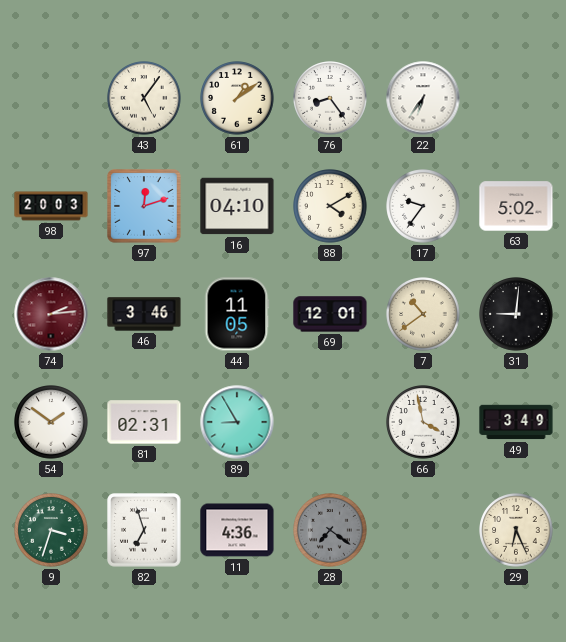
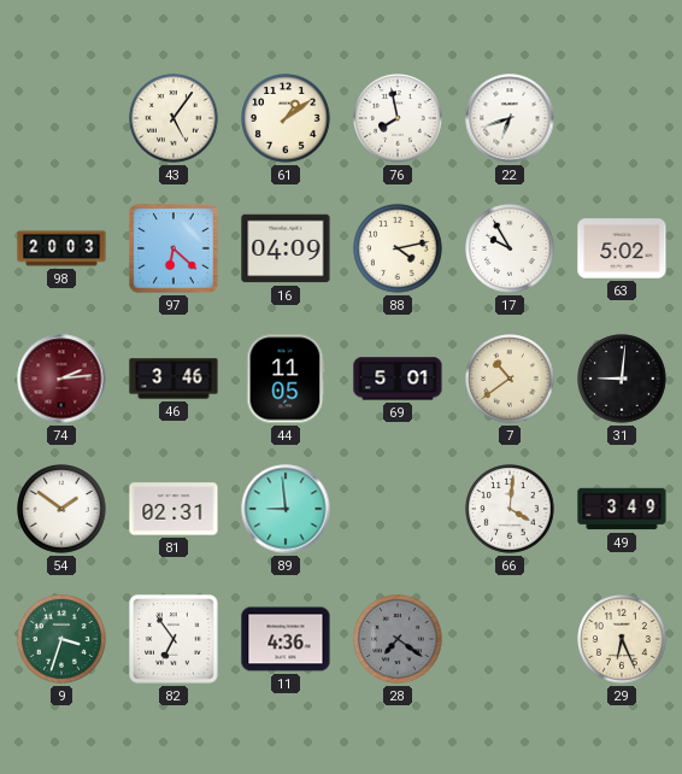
76: 8:24 -> 7:58 (398, 118)
22: 6:36 -> 6:42 (510, 118)
97: 12:12 -> 6:22 (174, 248)
16: 04:10 -> 04:09 (286, 248)
88: 4:10 -> 4:13 (398, 248)
17: 9:36 -> 9:55 (510, 248)
69: 12:01 -> 5:01 (398, 379)
89: 8:55 -> 8:59 (286, 509)
66: 3:58 -> 4:01 (510, 509)
82: 6:57 -> 6:54 (174, 639)
